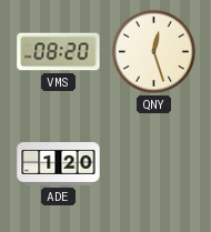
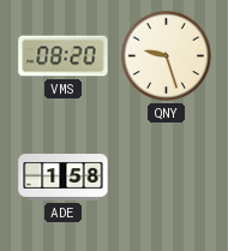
QNY: 12:27 -> 9:27 (166, 55)
ADE: 1:20 -> 1:58 (64, 178)
